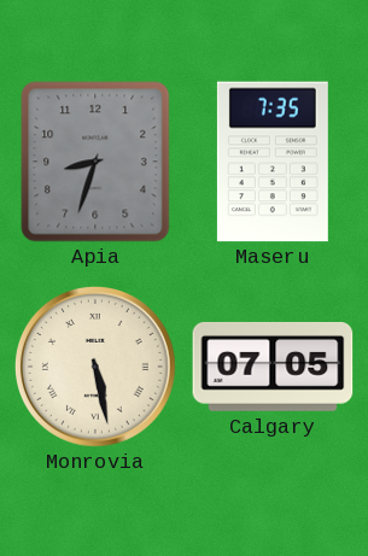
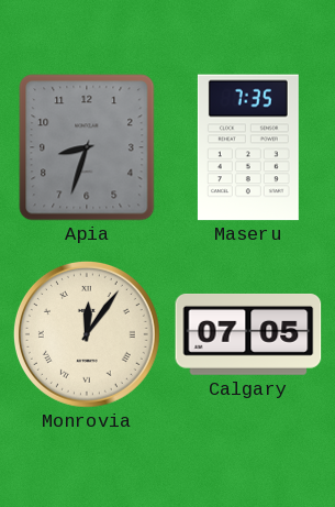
Monrovia: 5:28 -> 12:06 (87, 334)
